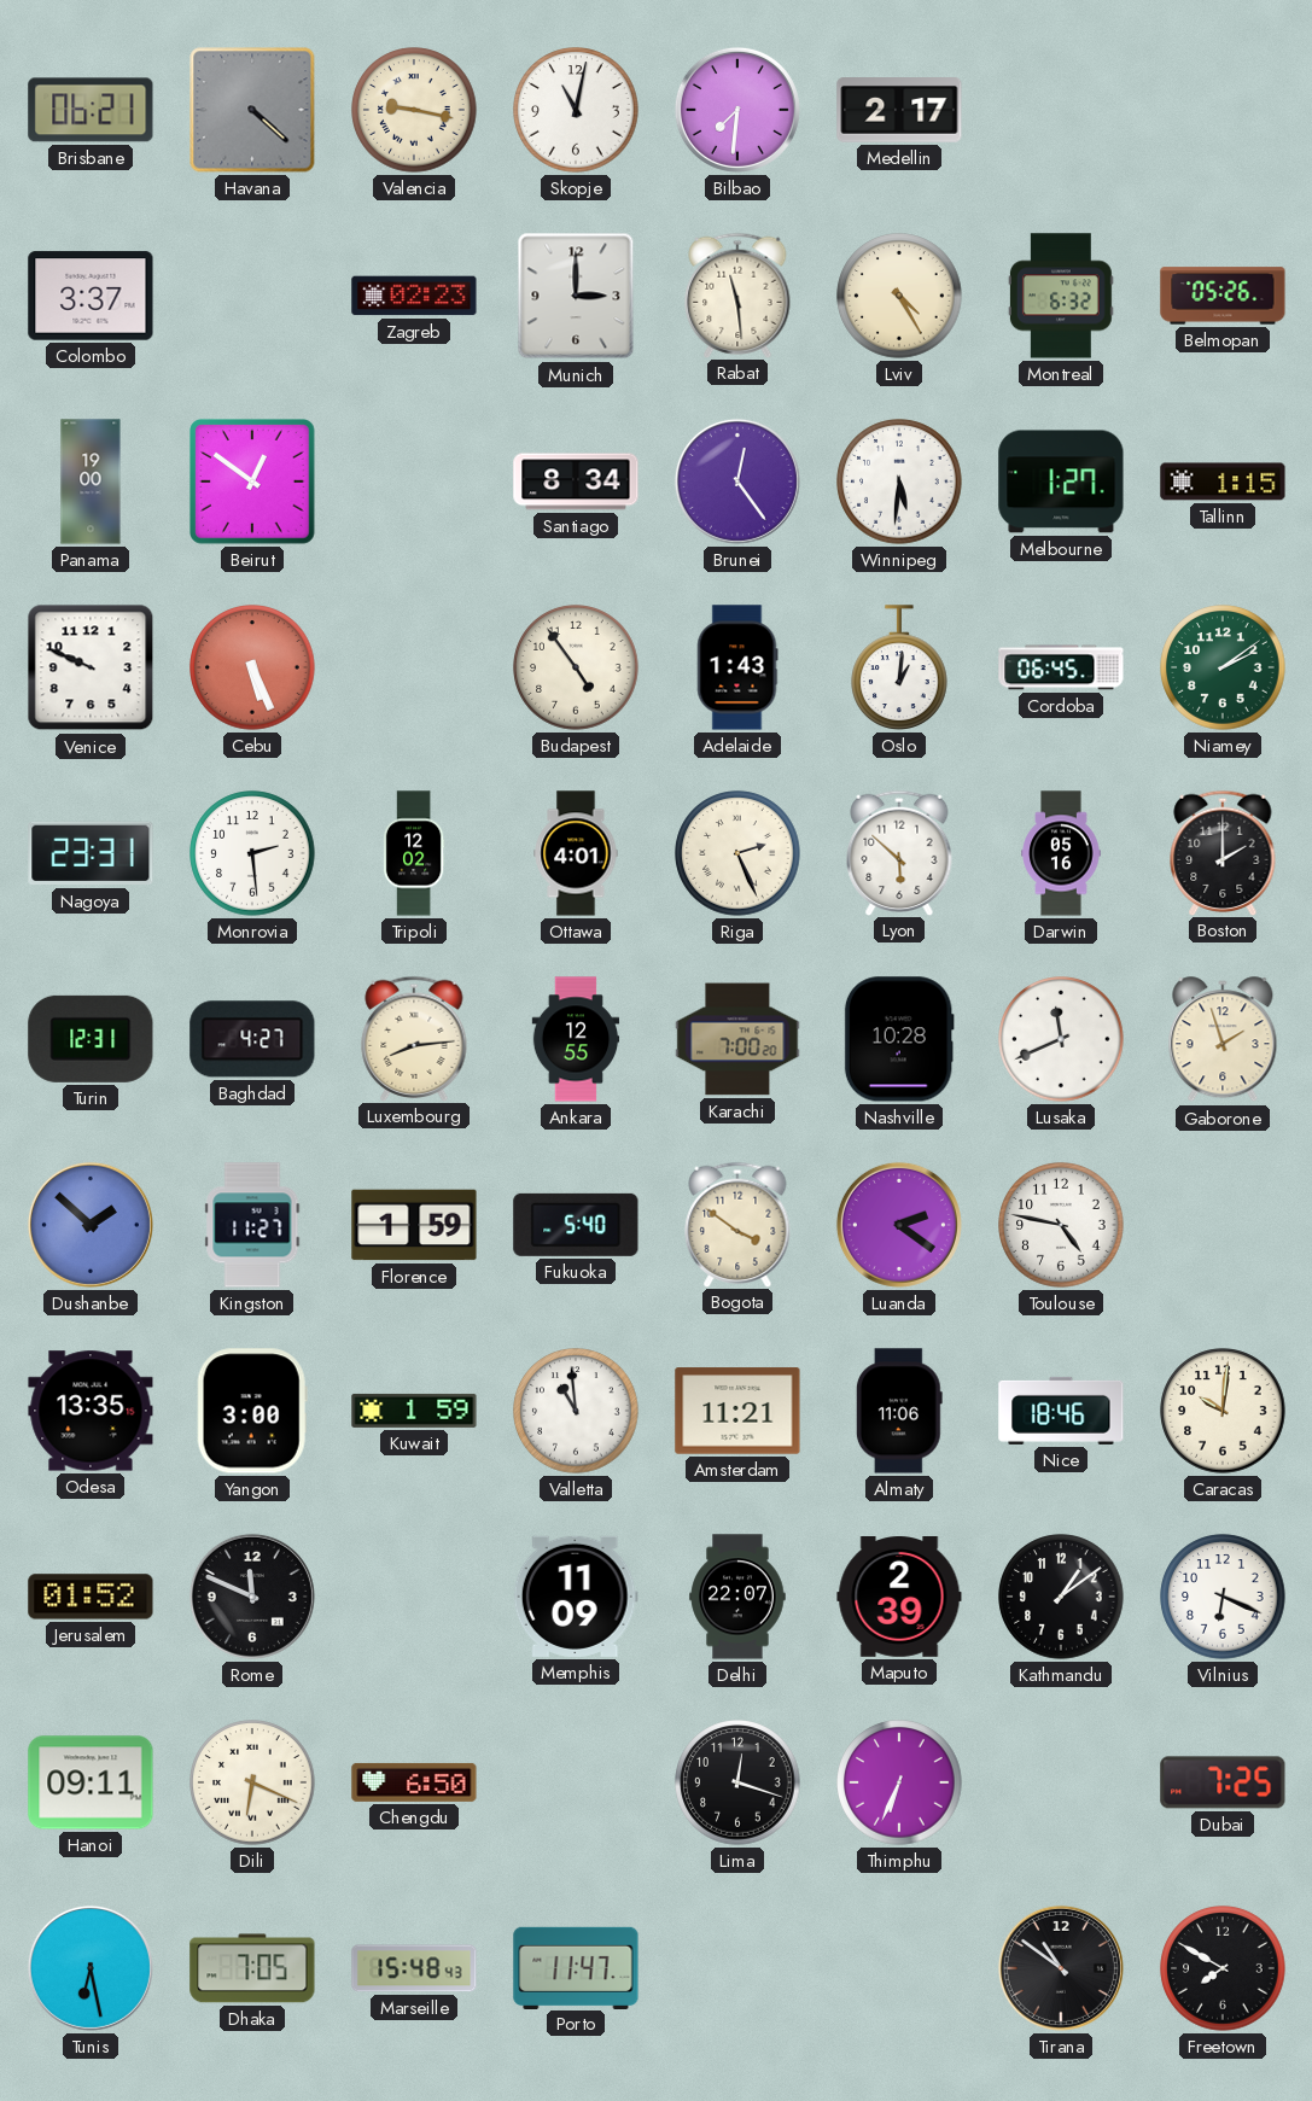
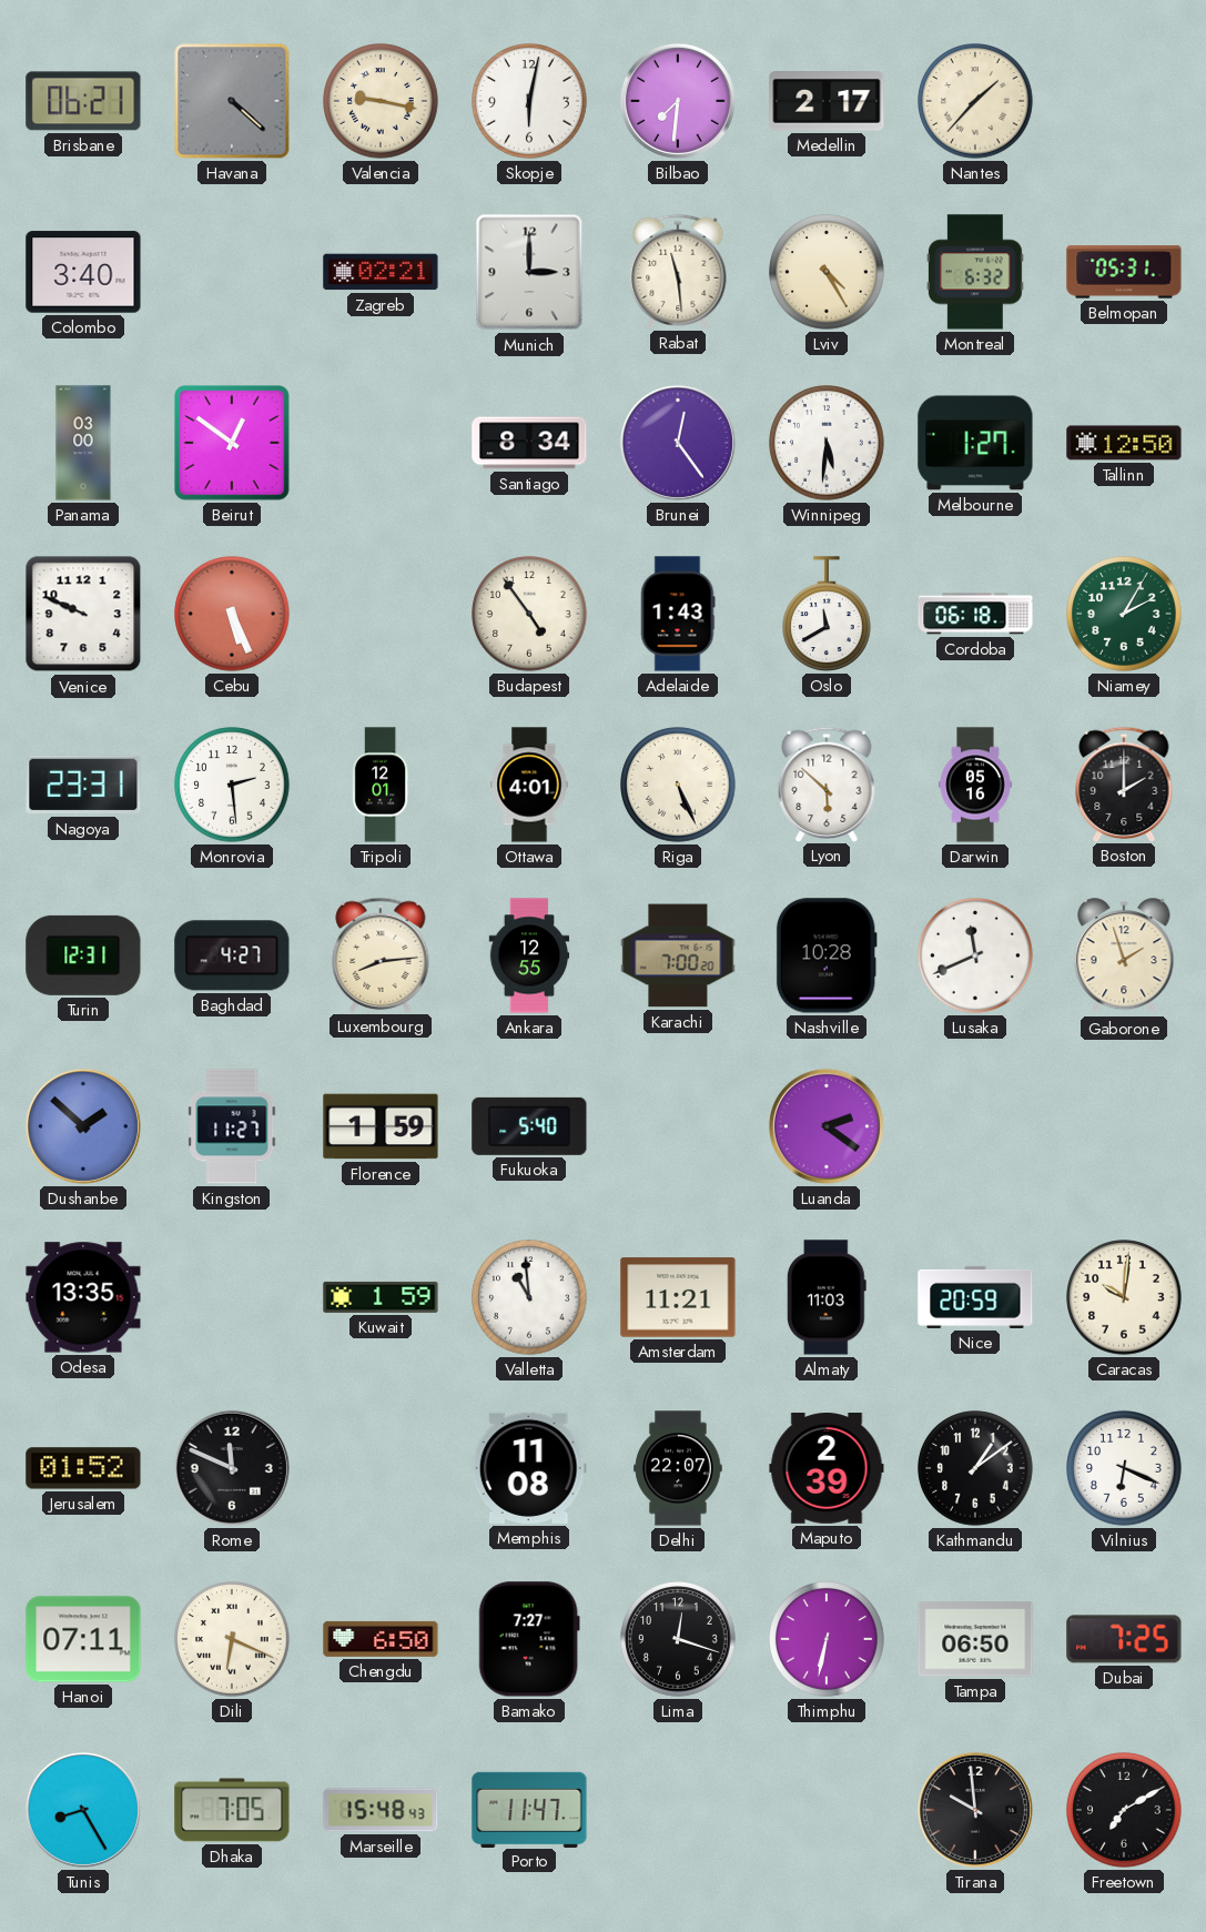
Skopje: 11:02 -> 6:02 (529, 101)
Nantes: none -> 1:37 (975, 101)
Colombo: 3:37 -> 3:40 (83, 272)
Zagreb: 02:23 -> 02:21 (381, 272)
Belmopan: 05:26 -> 05:31 (1124, 272)
Panama: 19:00 -> 03:00 (83, 443)
Tallinn: 1:15 -> 12:50 (1124, 443)
Oslo: 1:01 -> 11:40 (827, 614)
Cordoba: 06:45 -> 06:18 (975, 614)
Niamey: 2:09 -> 2:05 (1124, 614)
Tripoli: 12:02 -> 12:01 (381, 785)
Riga: 2:26 -> 5:26 (678, 785)
Bogota: 3:51 -> none (737, 1224)
Toulouse: 4:47 -> none (1061, 1225)
Yangon: 3:00 -> none (252, 1411)
Almaty: 11:06 -> 11:03 (827, 1297)
Nice: 18:46 -> 20:59 (975, 1297)
Memphis: 11:09 -> 11:08 (529, 1468)
Hanoi: 09:11 -> 07:11 (83, 1639)
Bamako: none -> 7:27 (529, 1639)
Thimphu: 6:34 -> 6:32 (827, 1639)
Tampa: none -> 06:50 (975, 1639)
Tunis: 6:28 -> 8:25 (83, 1810)
Tirana: 10:51 -> 9:59 (975, 1810)
Freetown: 7:50 -> 7:10 (1124, 1810)
